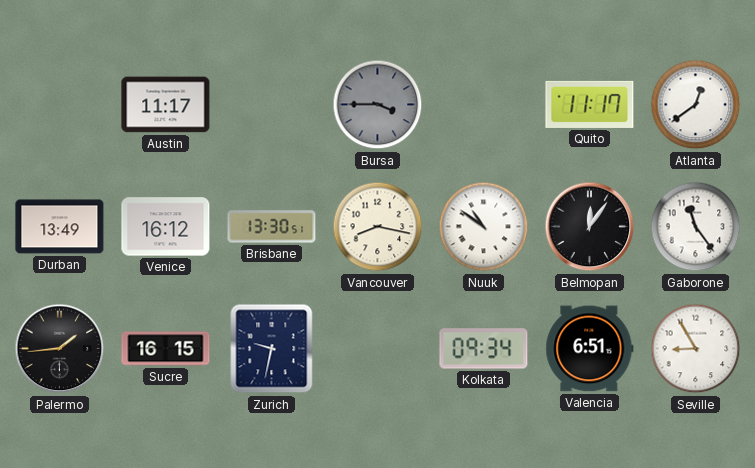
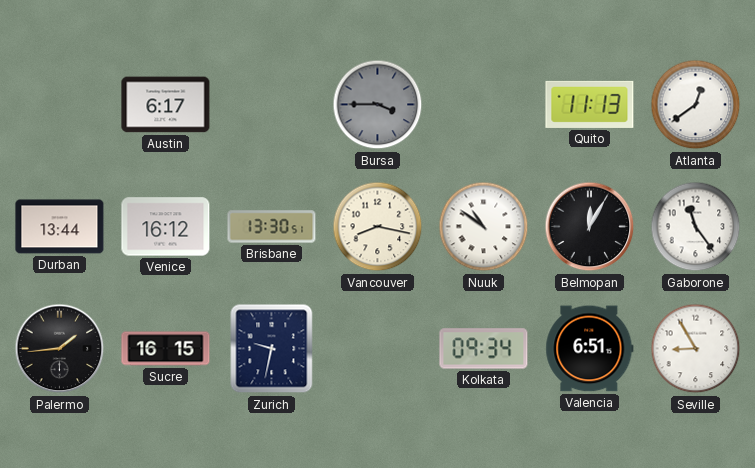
Austin: 11:17 -> 6:17 (166, 105)
Quito: 11:17 -> 11:13 (590, 104)
Durban: 13:49 -> 13:44 (60, 227)
Belmopan: 12:06 -> 12:05 (590, 227)
